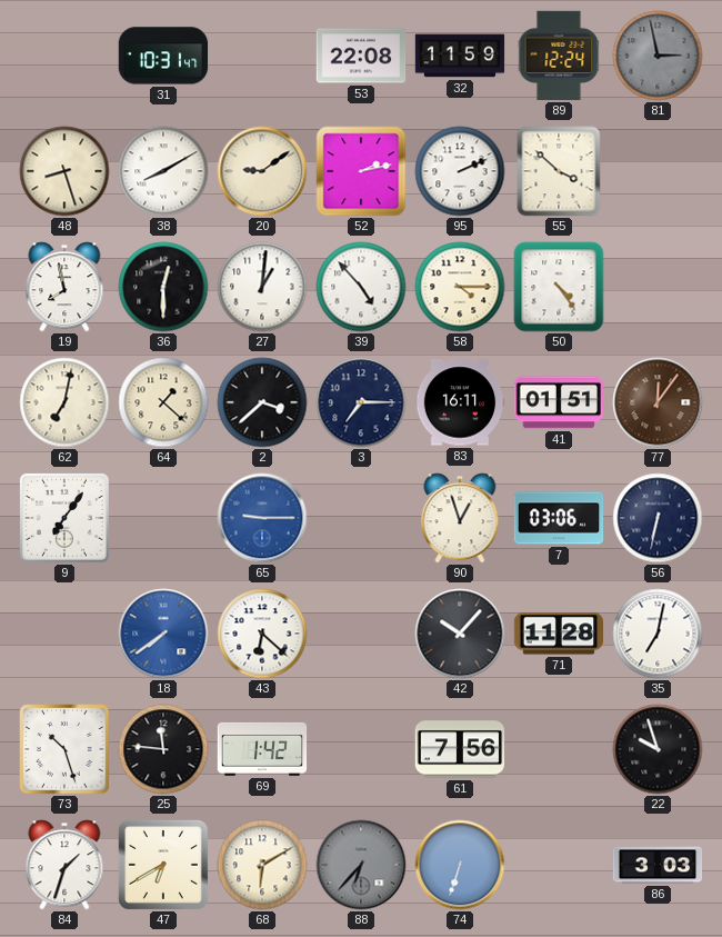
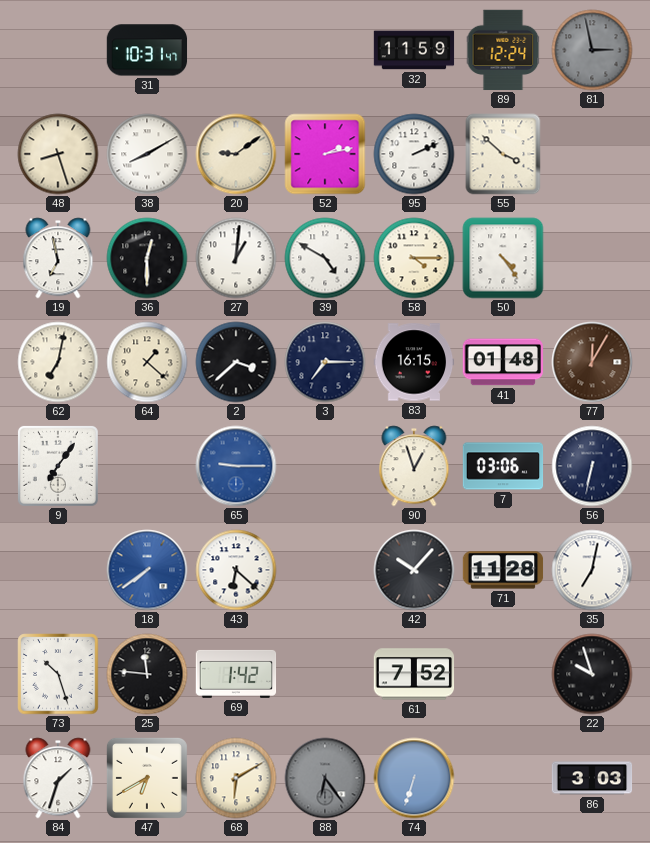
53: 22:08 -> none (361, 56)
19: 7:58 -> 6:58 (58, 258)
39: 4:53 -> 4:50 (325, 258)
83: 16:11 -> 16:15 (414, 362)
41: 01:51 -> 01:48 (503, 362)
77: 12:06 -> 12:05 (592, 362)
61: 7:56 -> 7:52 (414, 674)
88: 6:37 -> 6:24 (325, 778)
